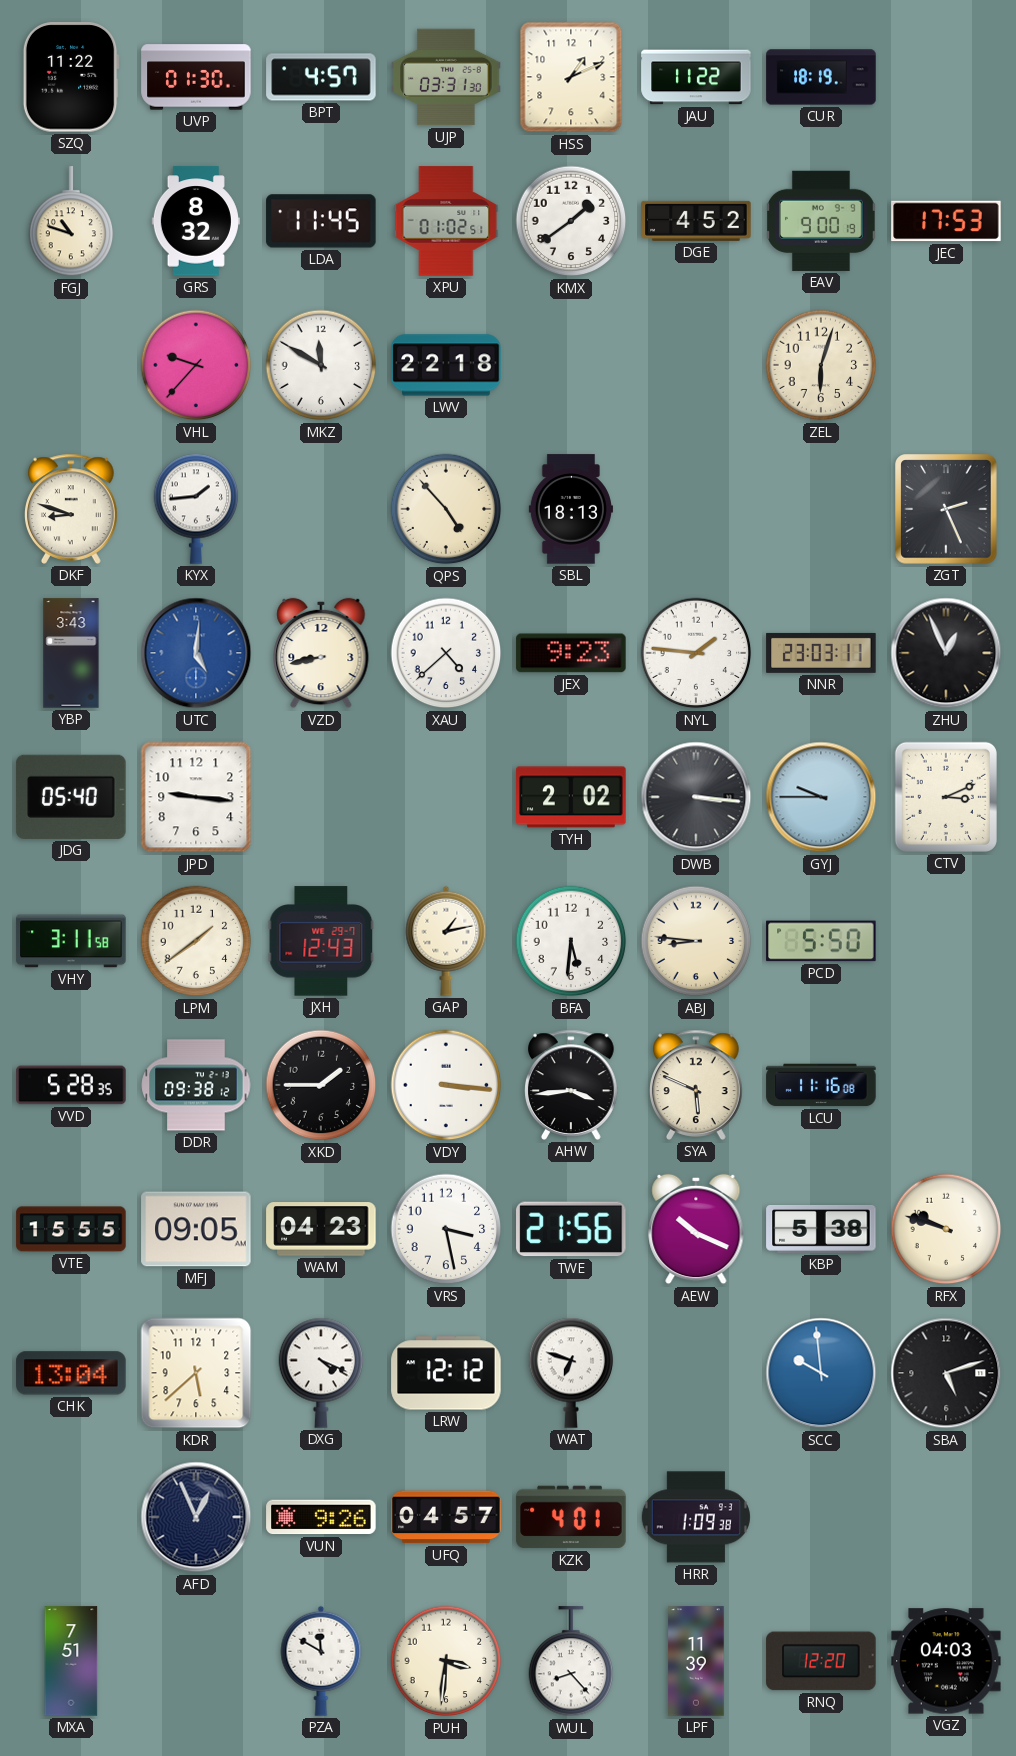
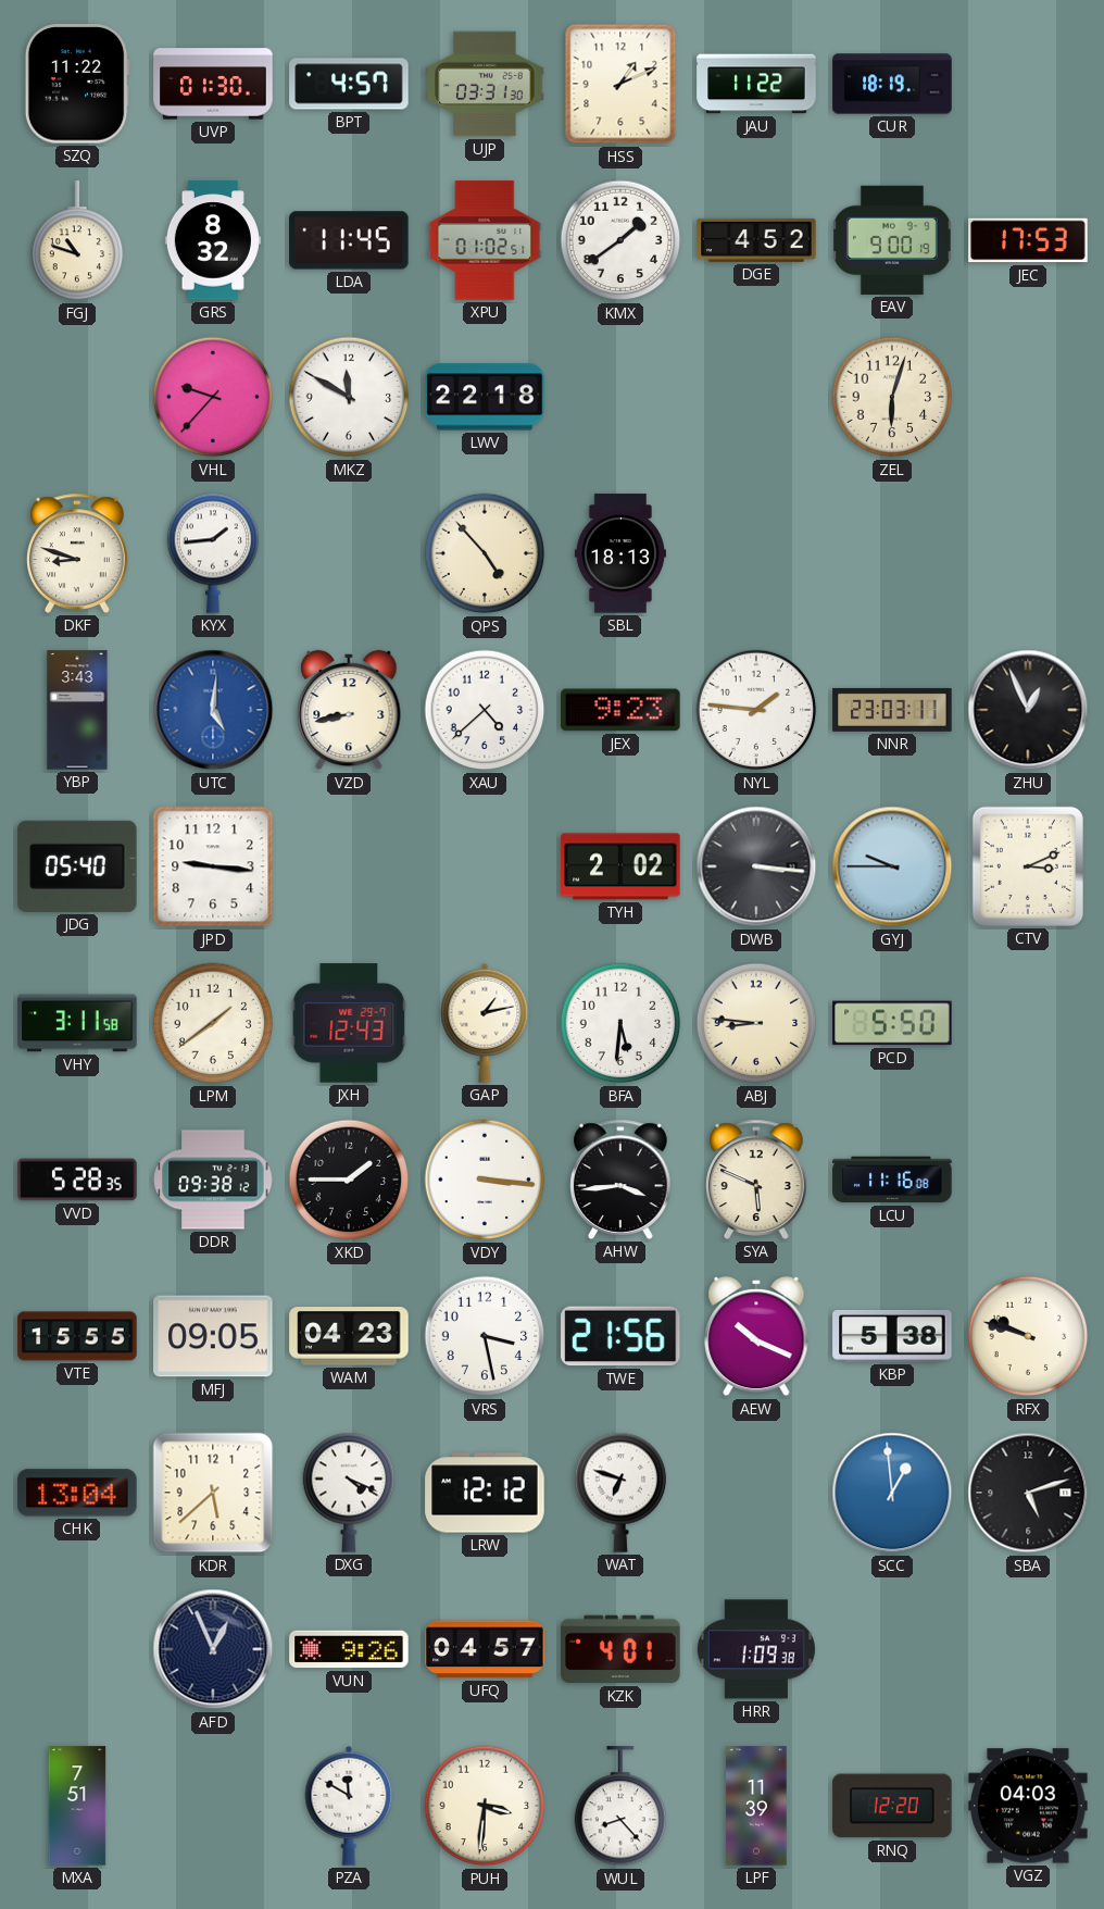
ZGT: 2:26 -> none (946, 509)
SCC: 9:59 -> 12:59 (892, 1493)
